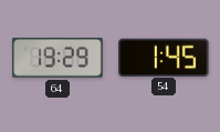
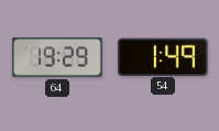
54: 1:45 -> 1:49 (163, 56)
